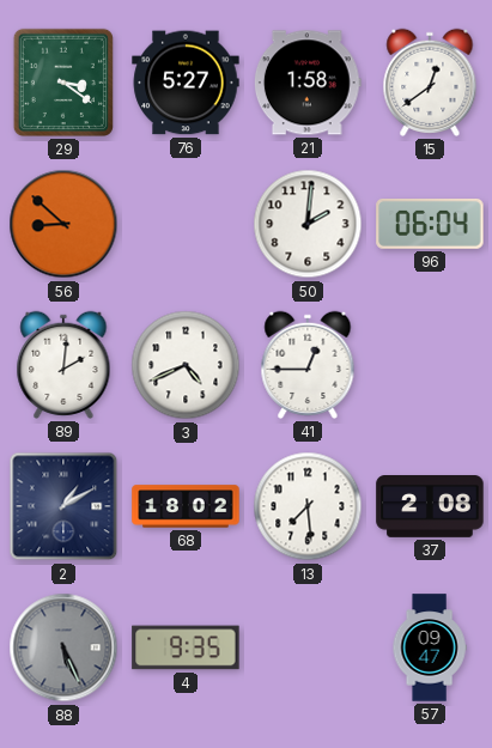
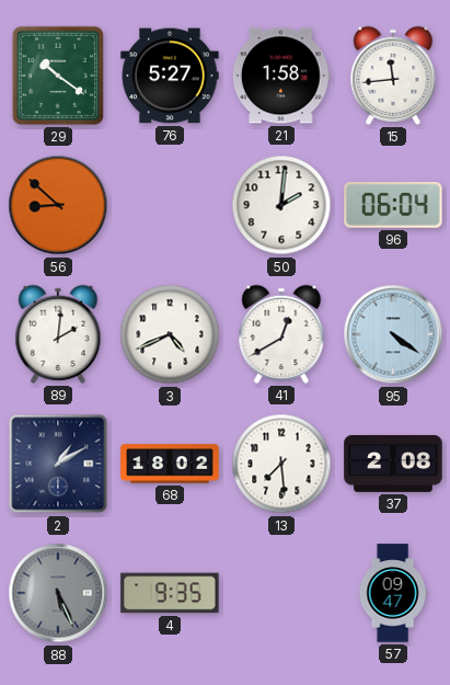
29: 3:21 -> 10:21 (58, 76)
15: 12:39 -> 11:44 (393, 76)
41: 12:45 -> 12:40 (281, 334)
95: none -> 4:21 (393, 334)
